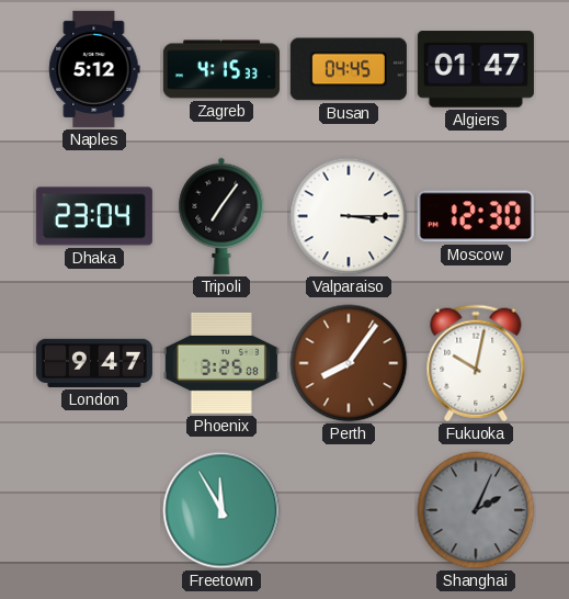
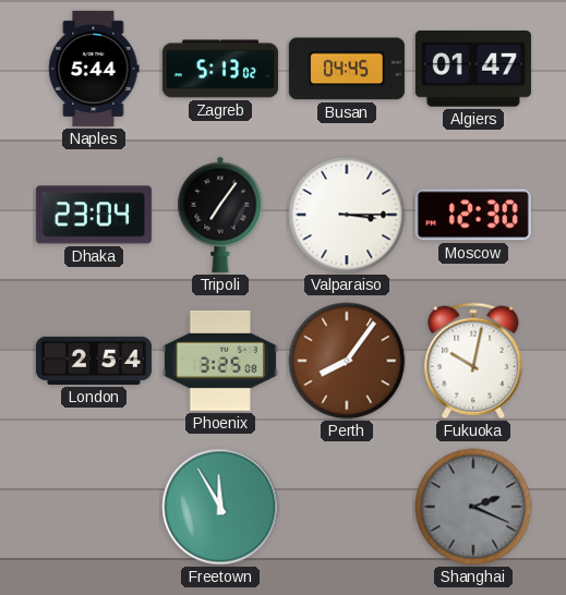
Naples: 5:12 -> 5:44 (94, 69)
Zagreb: 4:15 -> 5:13 (220, 69)
London: 9:47 -> 2:54 (94, 361)
Shanghai: 2:04 -> 2:19 (473, 507)
